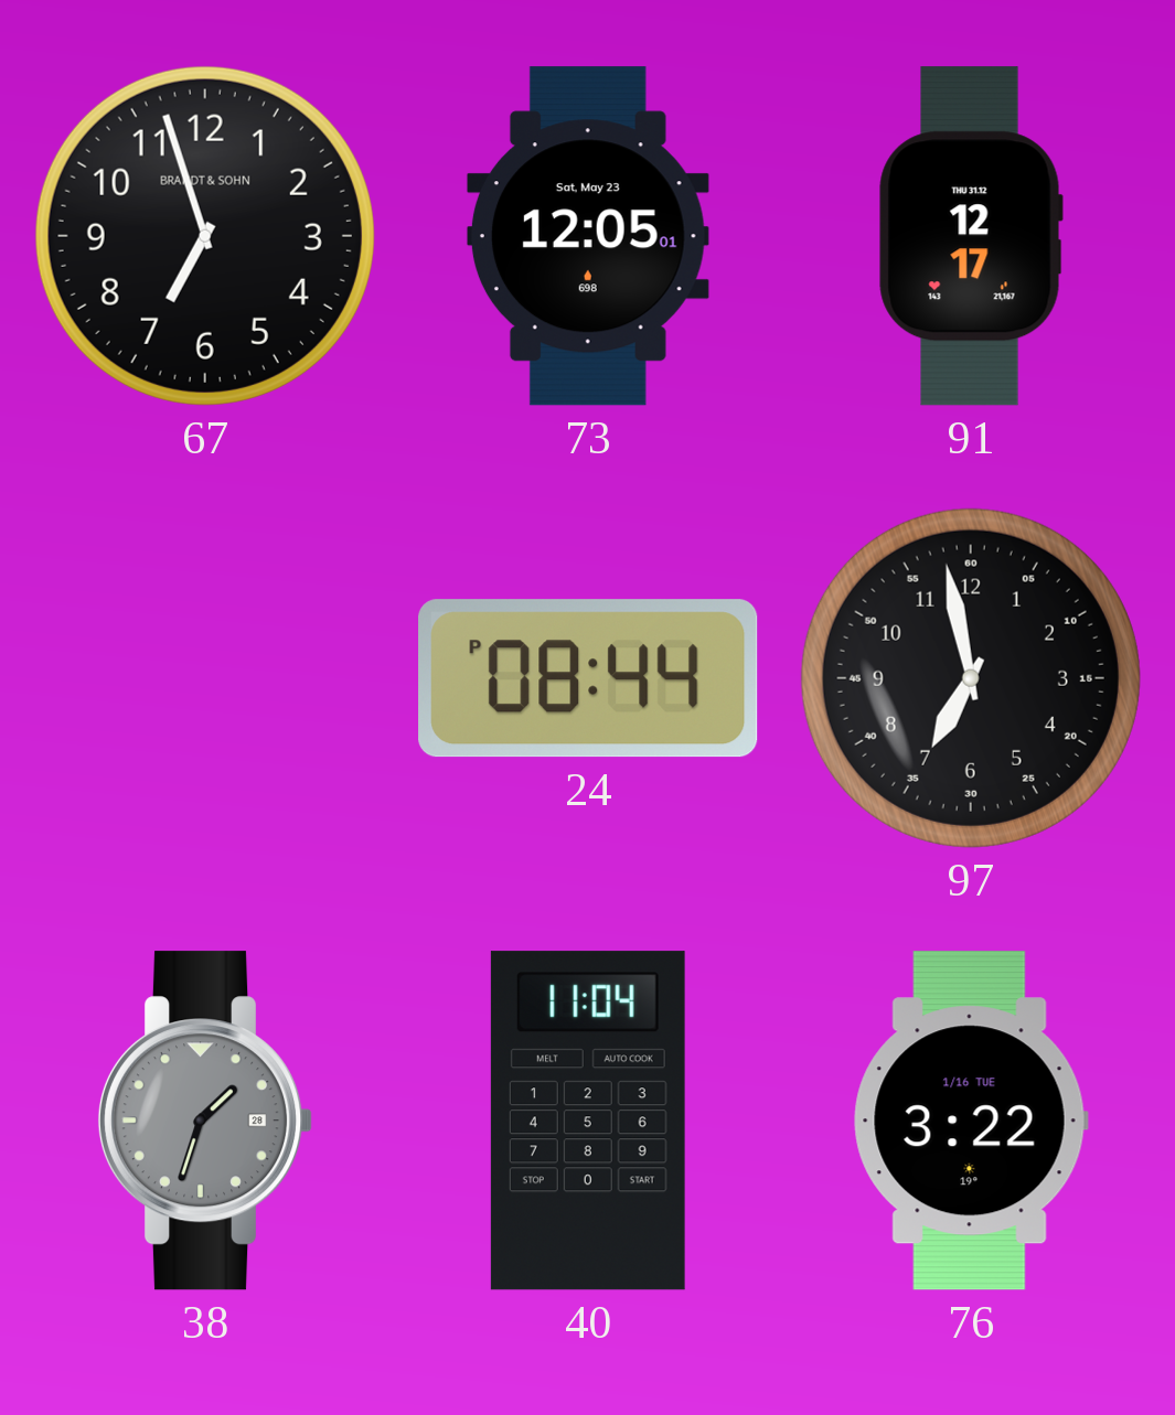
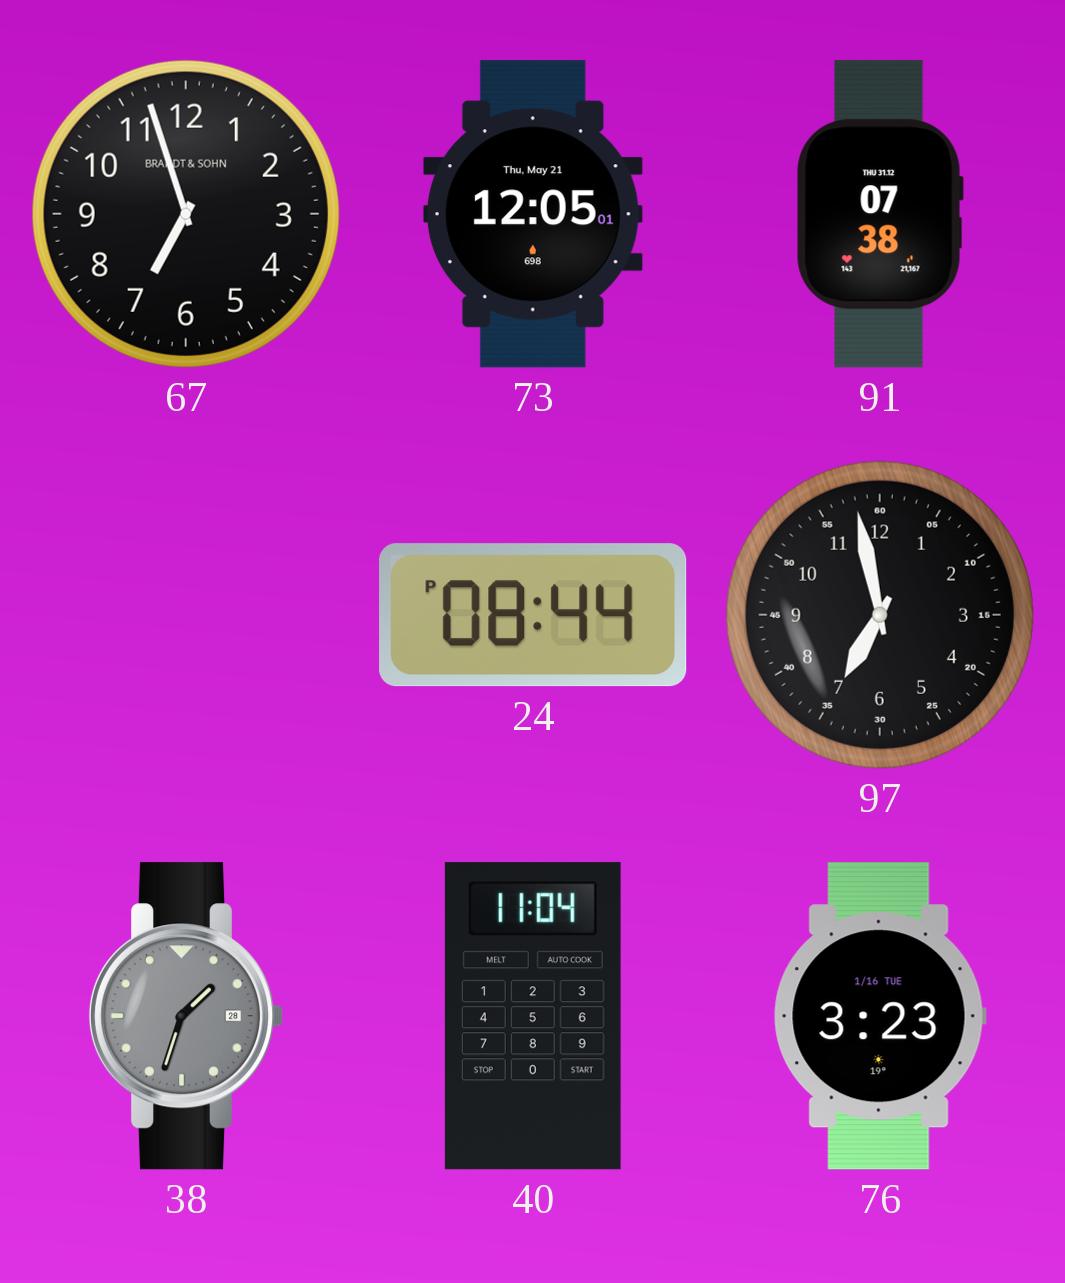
73 date: Sat, May 23 -> Thu, May 21 (533, 214)
91: 12:17 -> 07:38 (880, 214)
76: 3:22 -> 3:23 (880, 1016)
